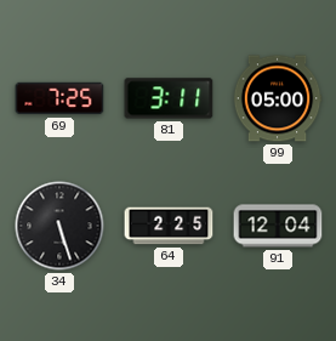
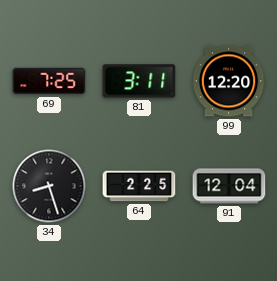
99: 05:00 -> 12:20 (229, 81)
34: 5:27 -> 8:27 (49, 186)
